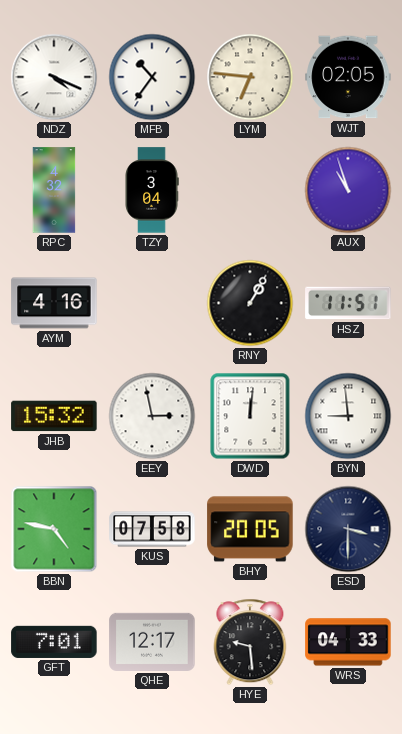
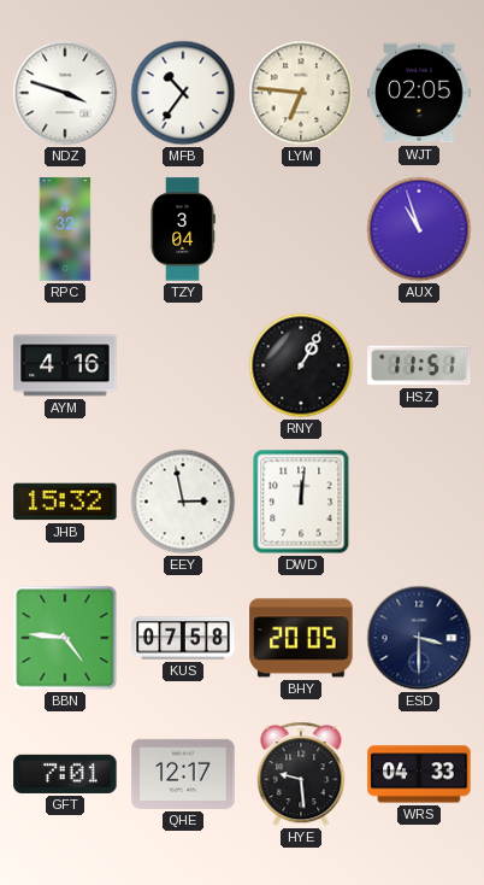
NDZ: 4:19 -> 3:48 (65, 93)
BYN: 8:59 -> none (348, 416)
BBN: 4:47 -> 4:46 (65, 638)
